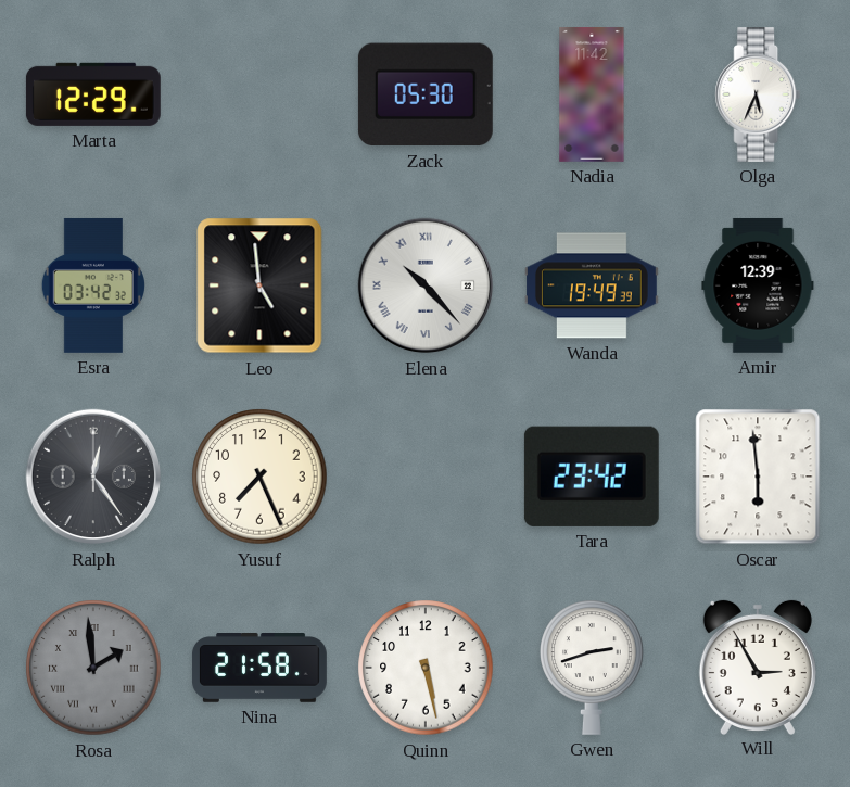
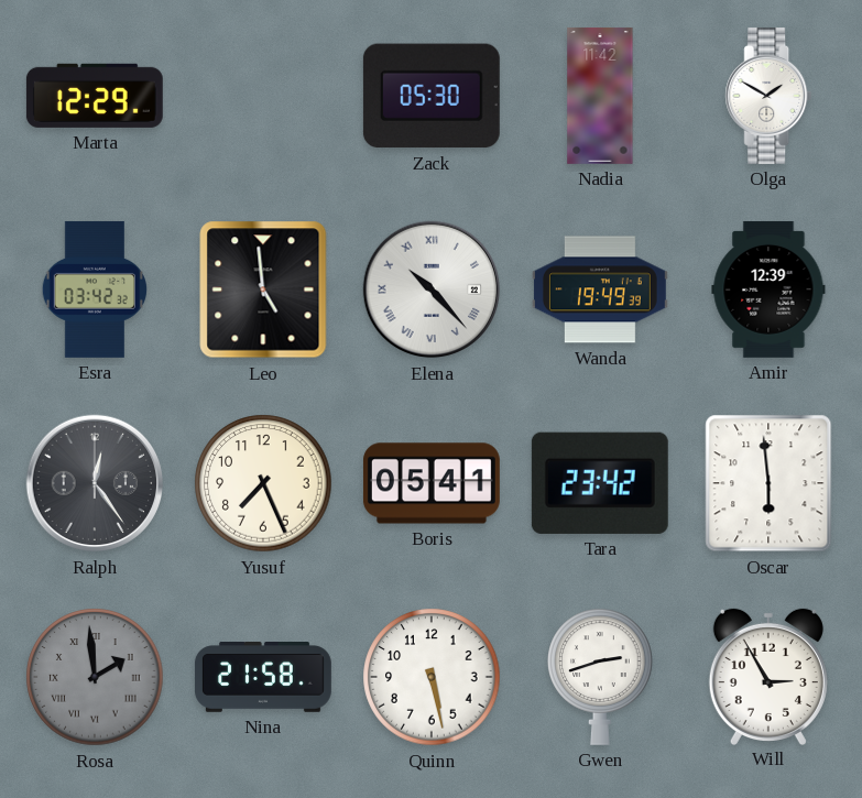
Olga: 5:34 -> 1:50 (768, 96)
Boris: none -> 05:41 (432, 483)
